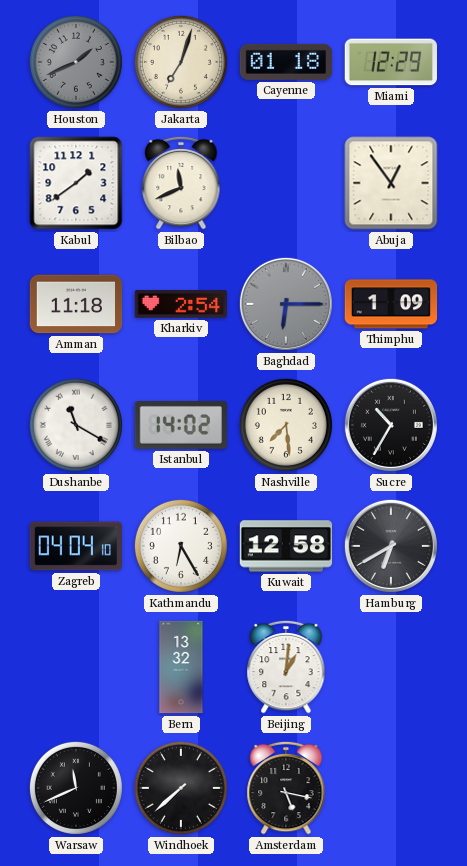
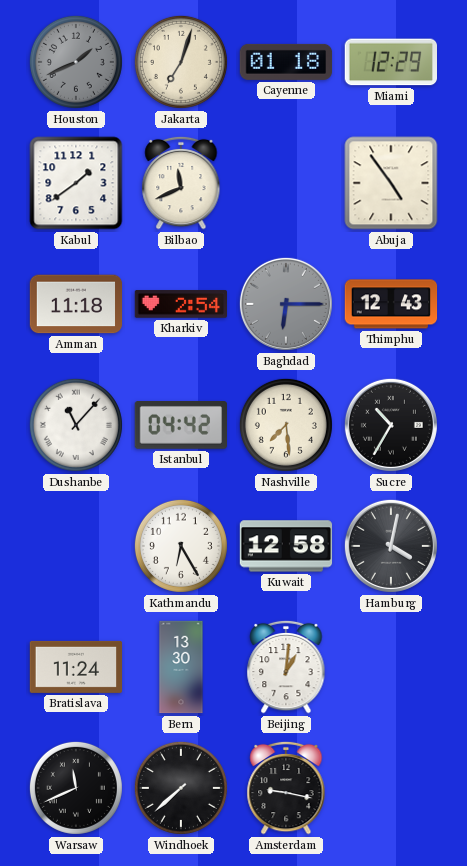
Abuja: 12:54 -> 4:54 (391, 183)
Thimphu: 1:09 -> 12:43 (391, 304)
Dushanbe: 11:20 -> 11:07 (76, 425)
Istanbul: 14:02 -> 04:42 (180, 426)
Zagreb: 04:04 -> none (75, 546)
Hamburg: 6:40 -> 4:02 (391, 546)
Bratislava: none -> 11:24 (76, 667)
Bern: 13:32 -> 13:30 (181, 667)
Amsterdam: 5:17 -> 9:17 (286, 788)
